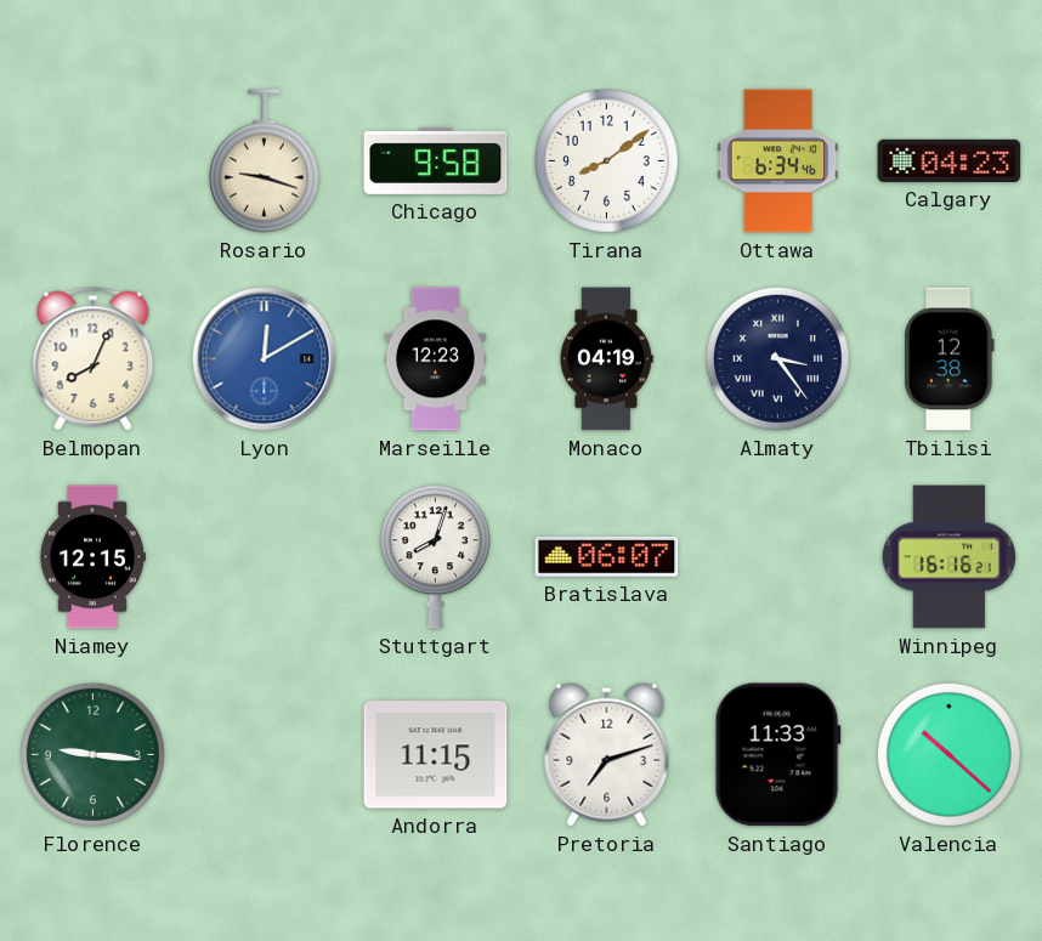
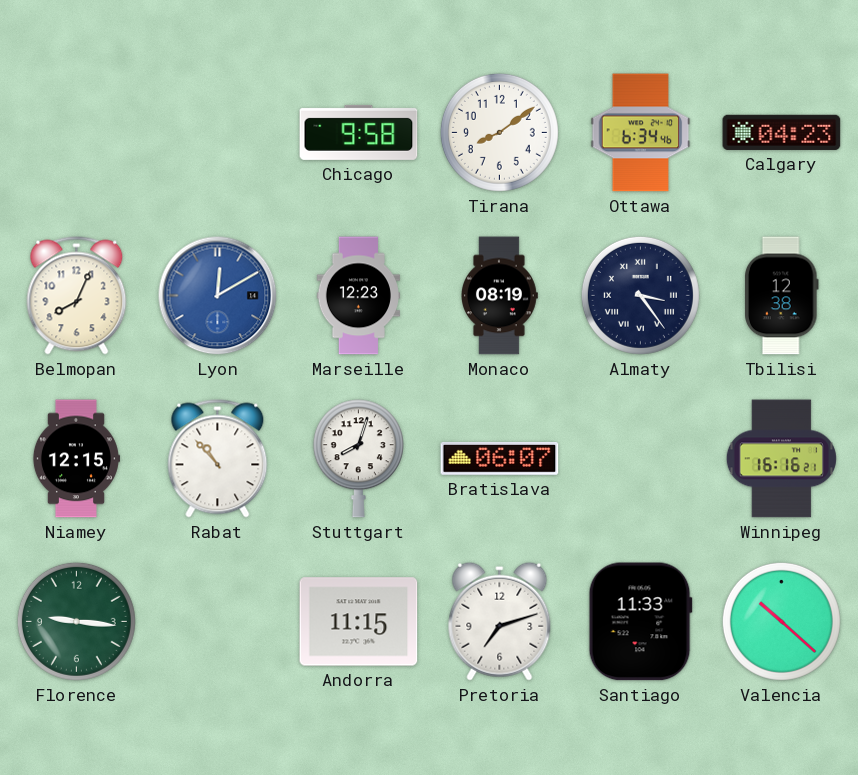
Rosario: 9:18 -> none (264, 161)
Monaco: 04:19 -> 08:19 (500, 296)
Rabat: none -> 10:53 (218, 459)
